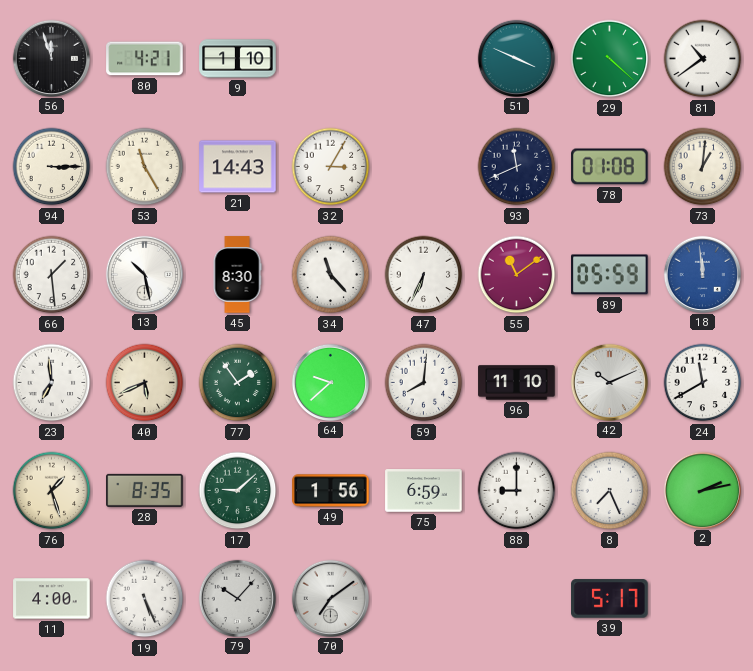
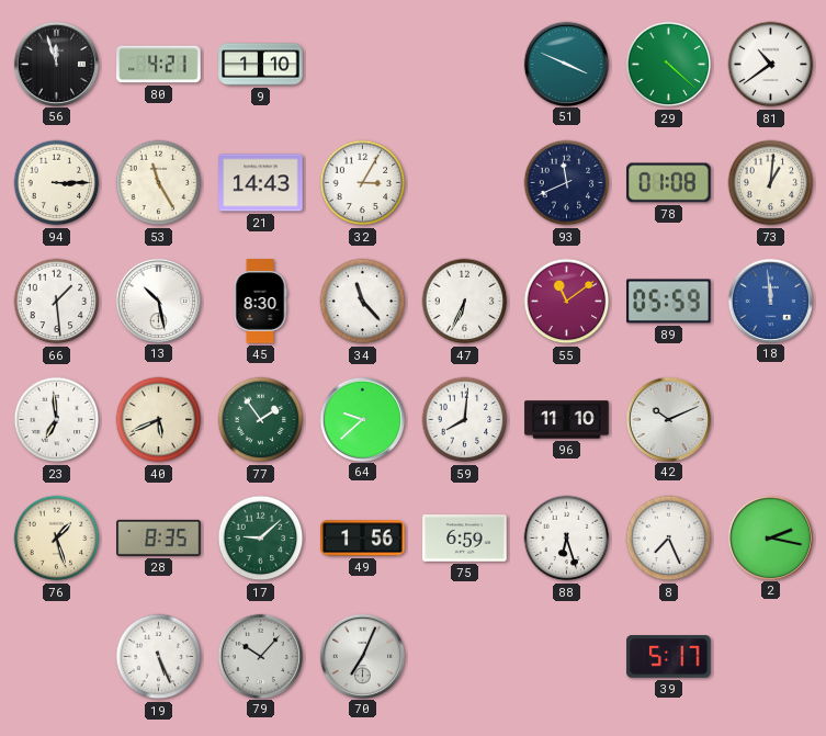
24: 11:40 -> none (703, 383)
88: 9:00 -> 6:27 (567, 539)
2: 2:13 -> 2:17 (770, 537)
11: 4:00 -> none (52, 599)
70: 7:09 -> 7:04 (362, 656)
